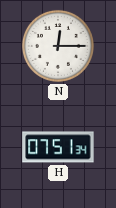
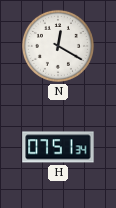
N: 12:15 -> 12:20 (58, 46)
